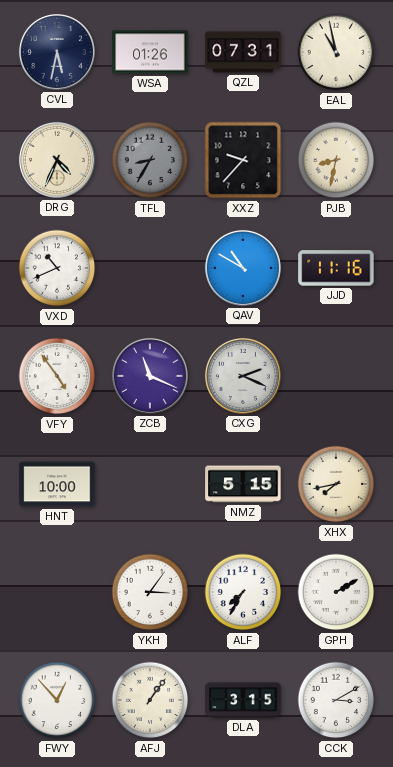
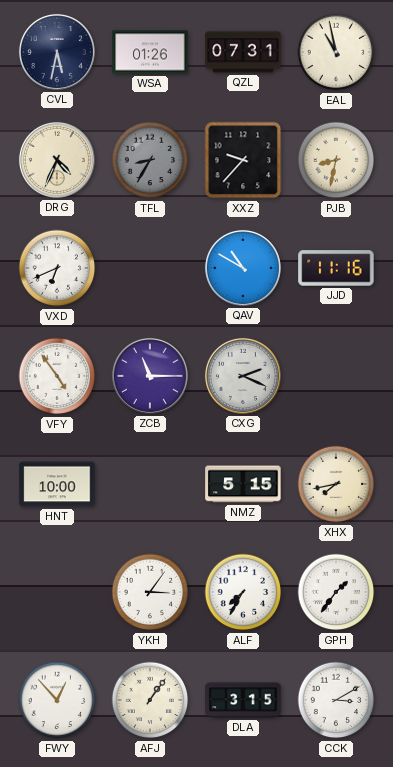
VXD: 10:41 -> 6:41 (57, 268)
ZCB: 11:19 -> 11:15 (150, 376)
GPH: 2:10 -> 1:36 (336, 592)
